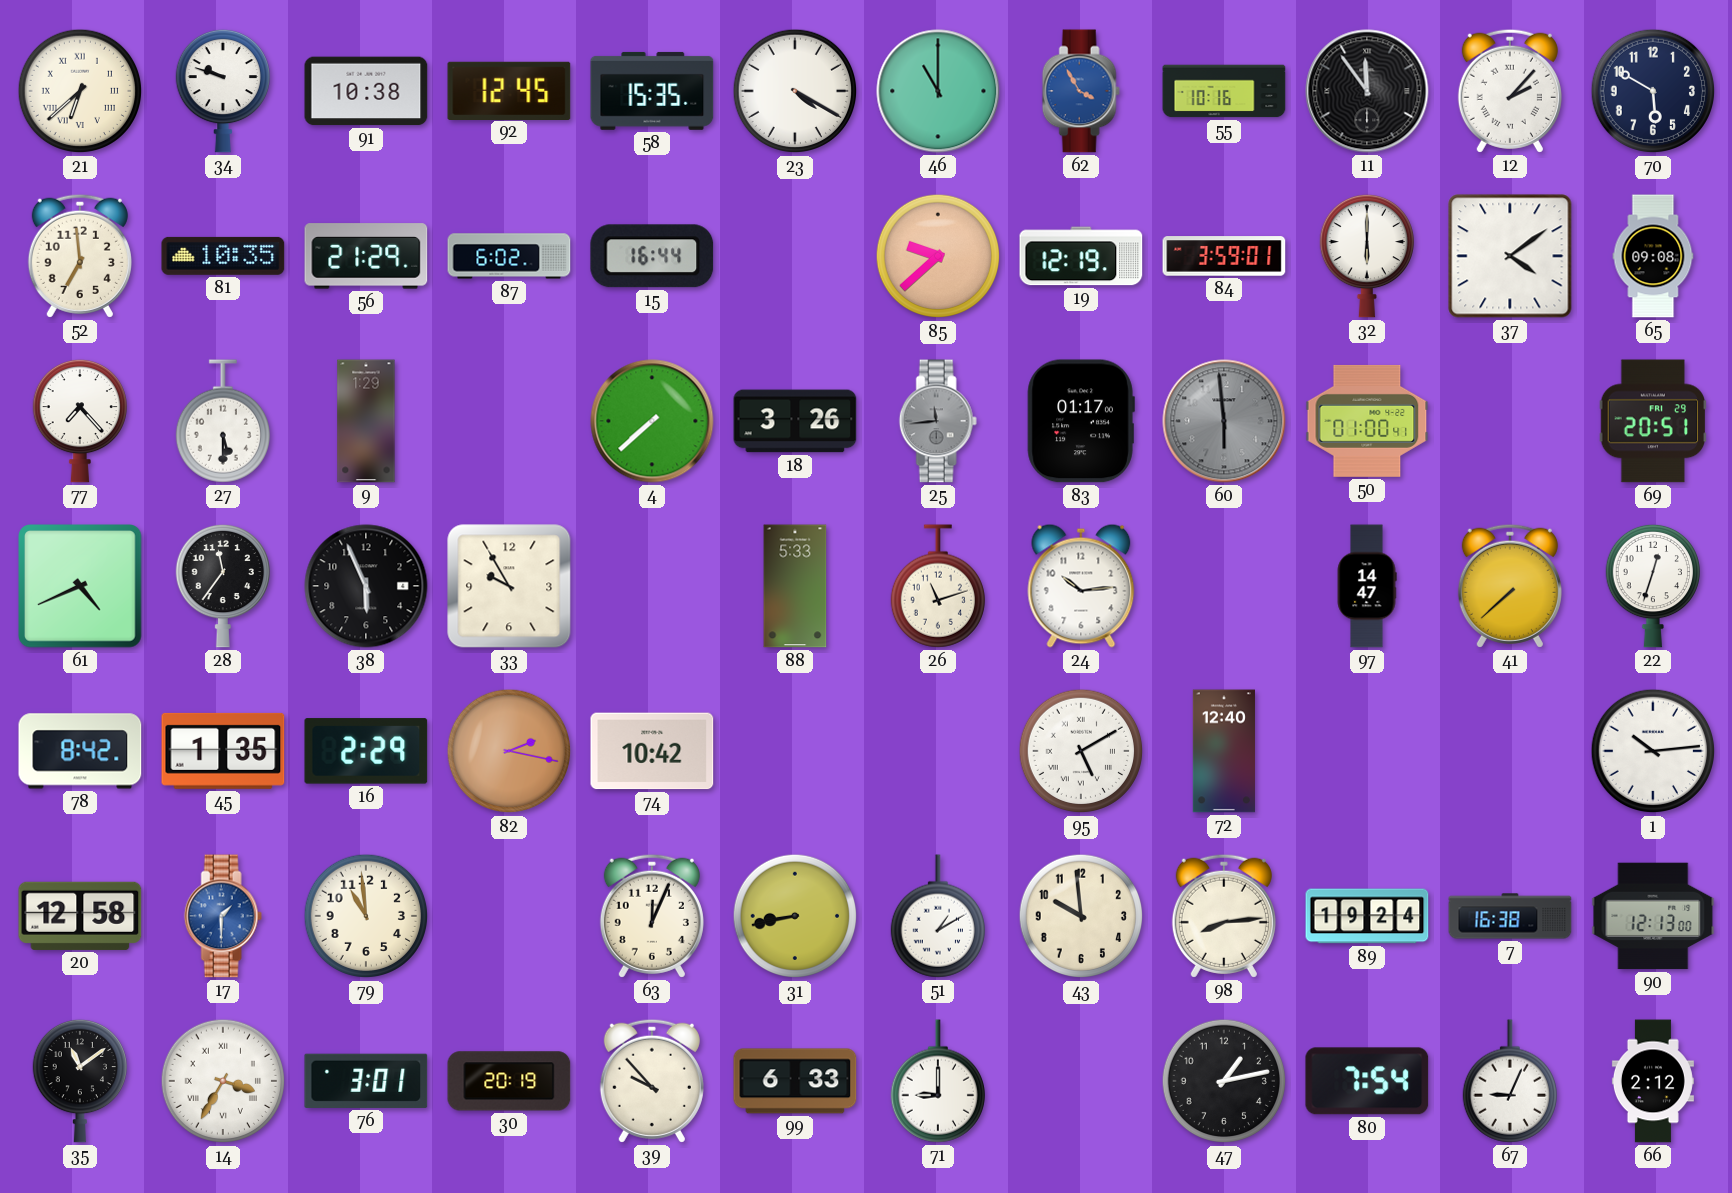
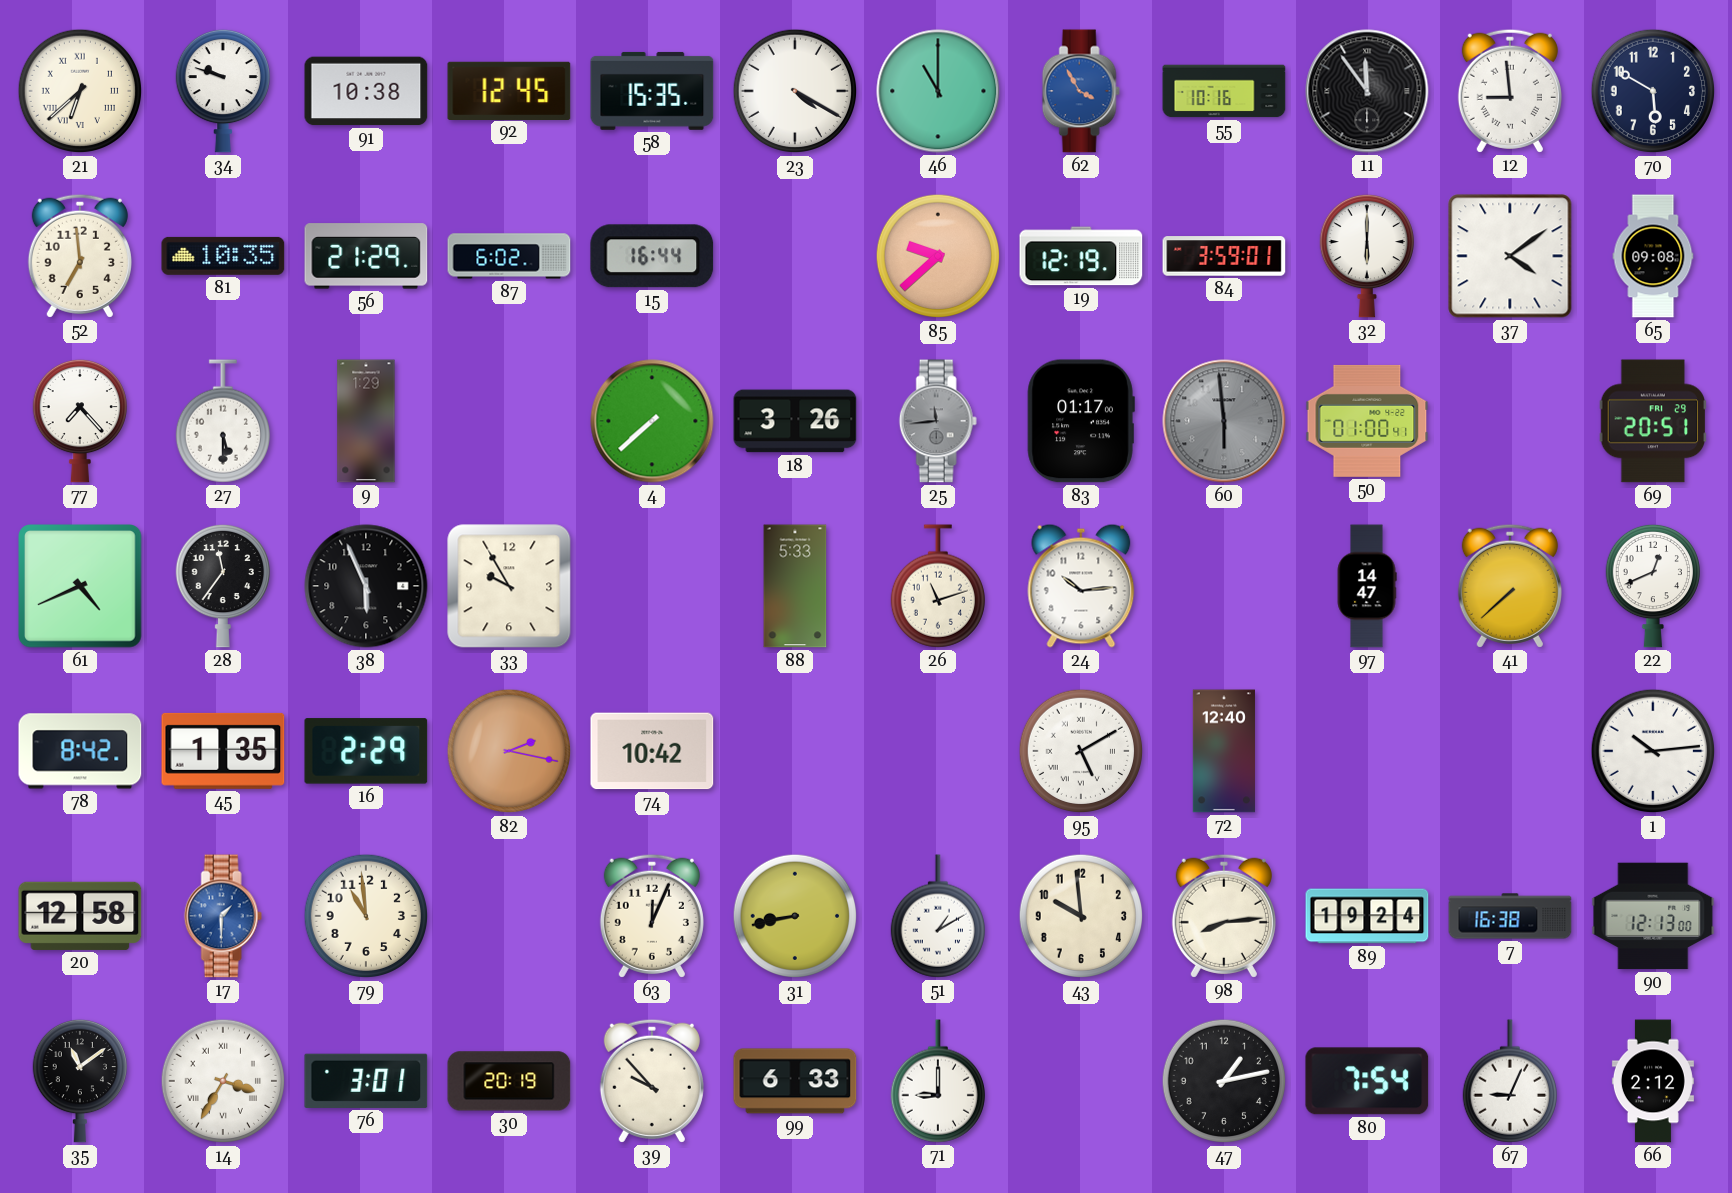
12: 2:07 -> 8:59 (1510, 91)
22: 12:33 -> 12:41 (1652, 586)
